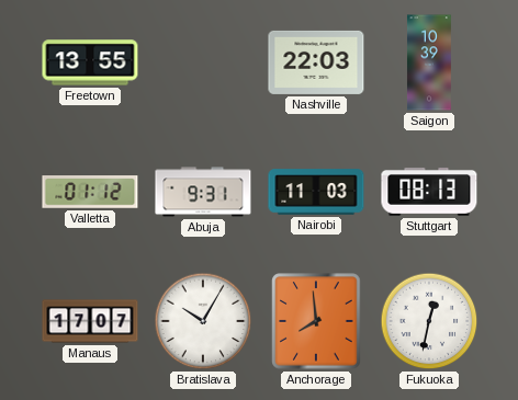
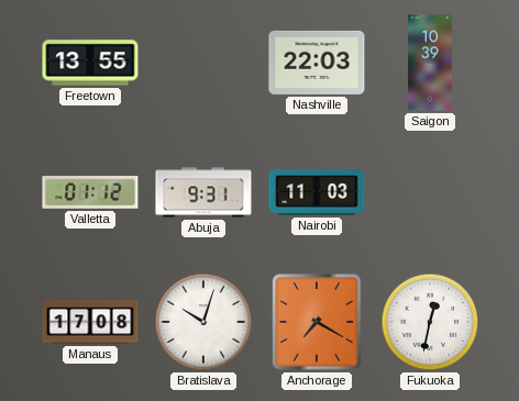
Stuttgart: 08:13 -> none (429, 192)
Manaus: 17:07 -> 17:08 (90, 322)
Bratislava: 10:05 -> 10:03 (203, 322)
Anchorage: 7:59 -> 7:20 (317, 322)
